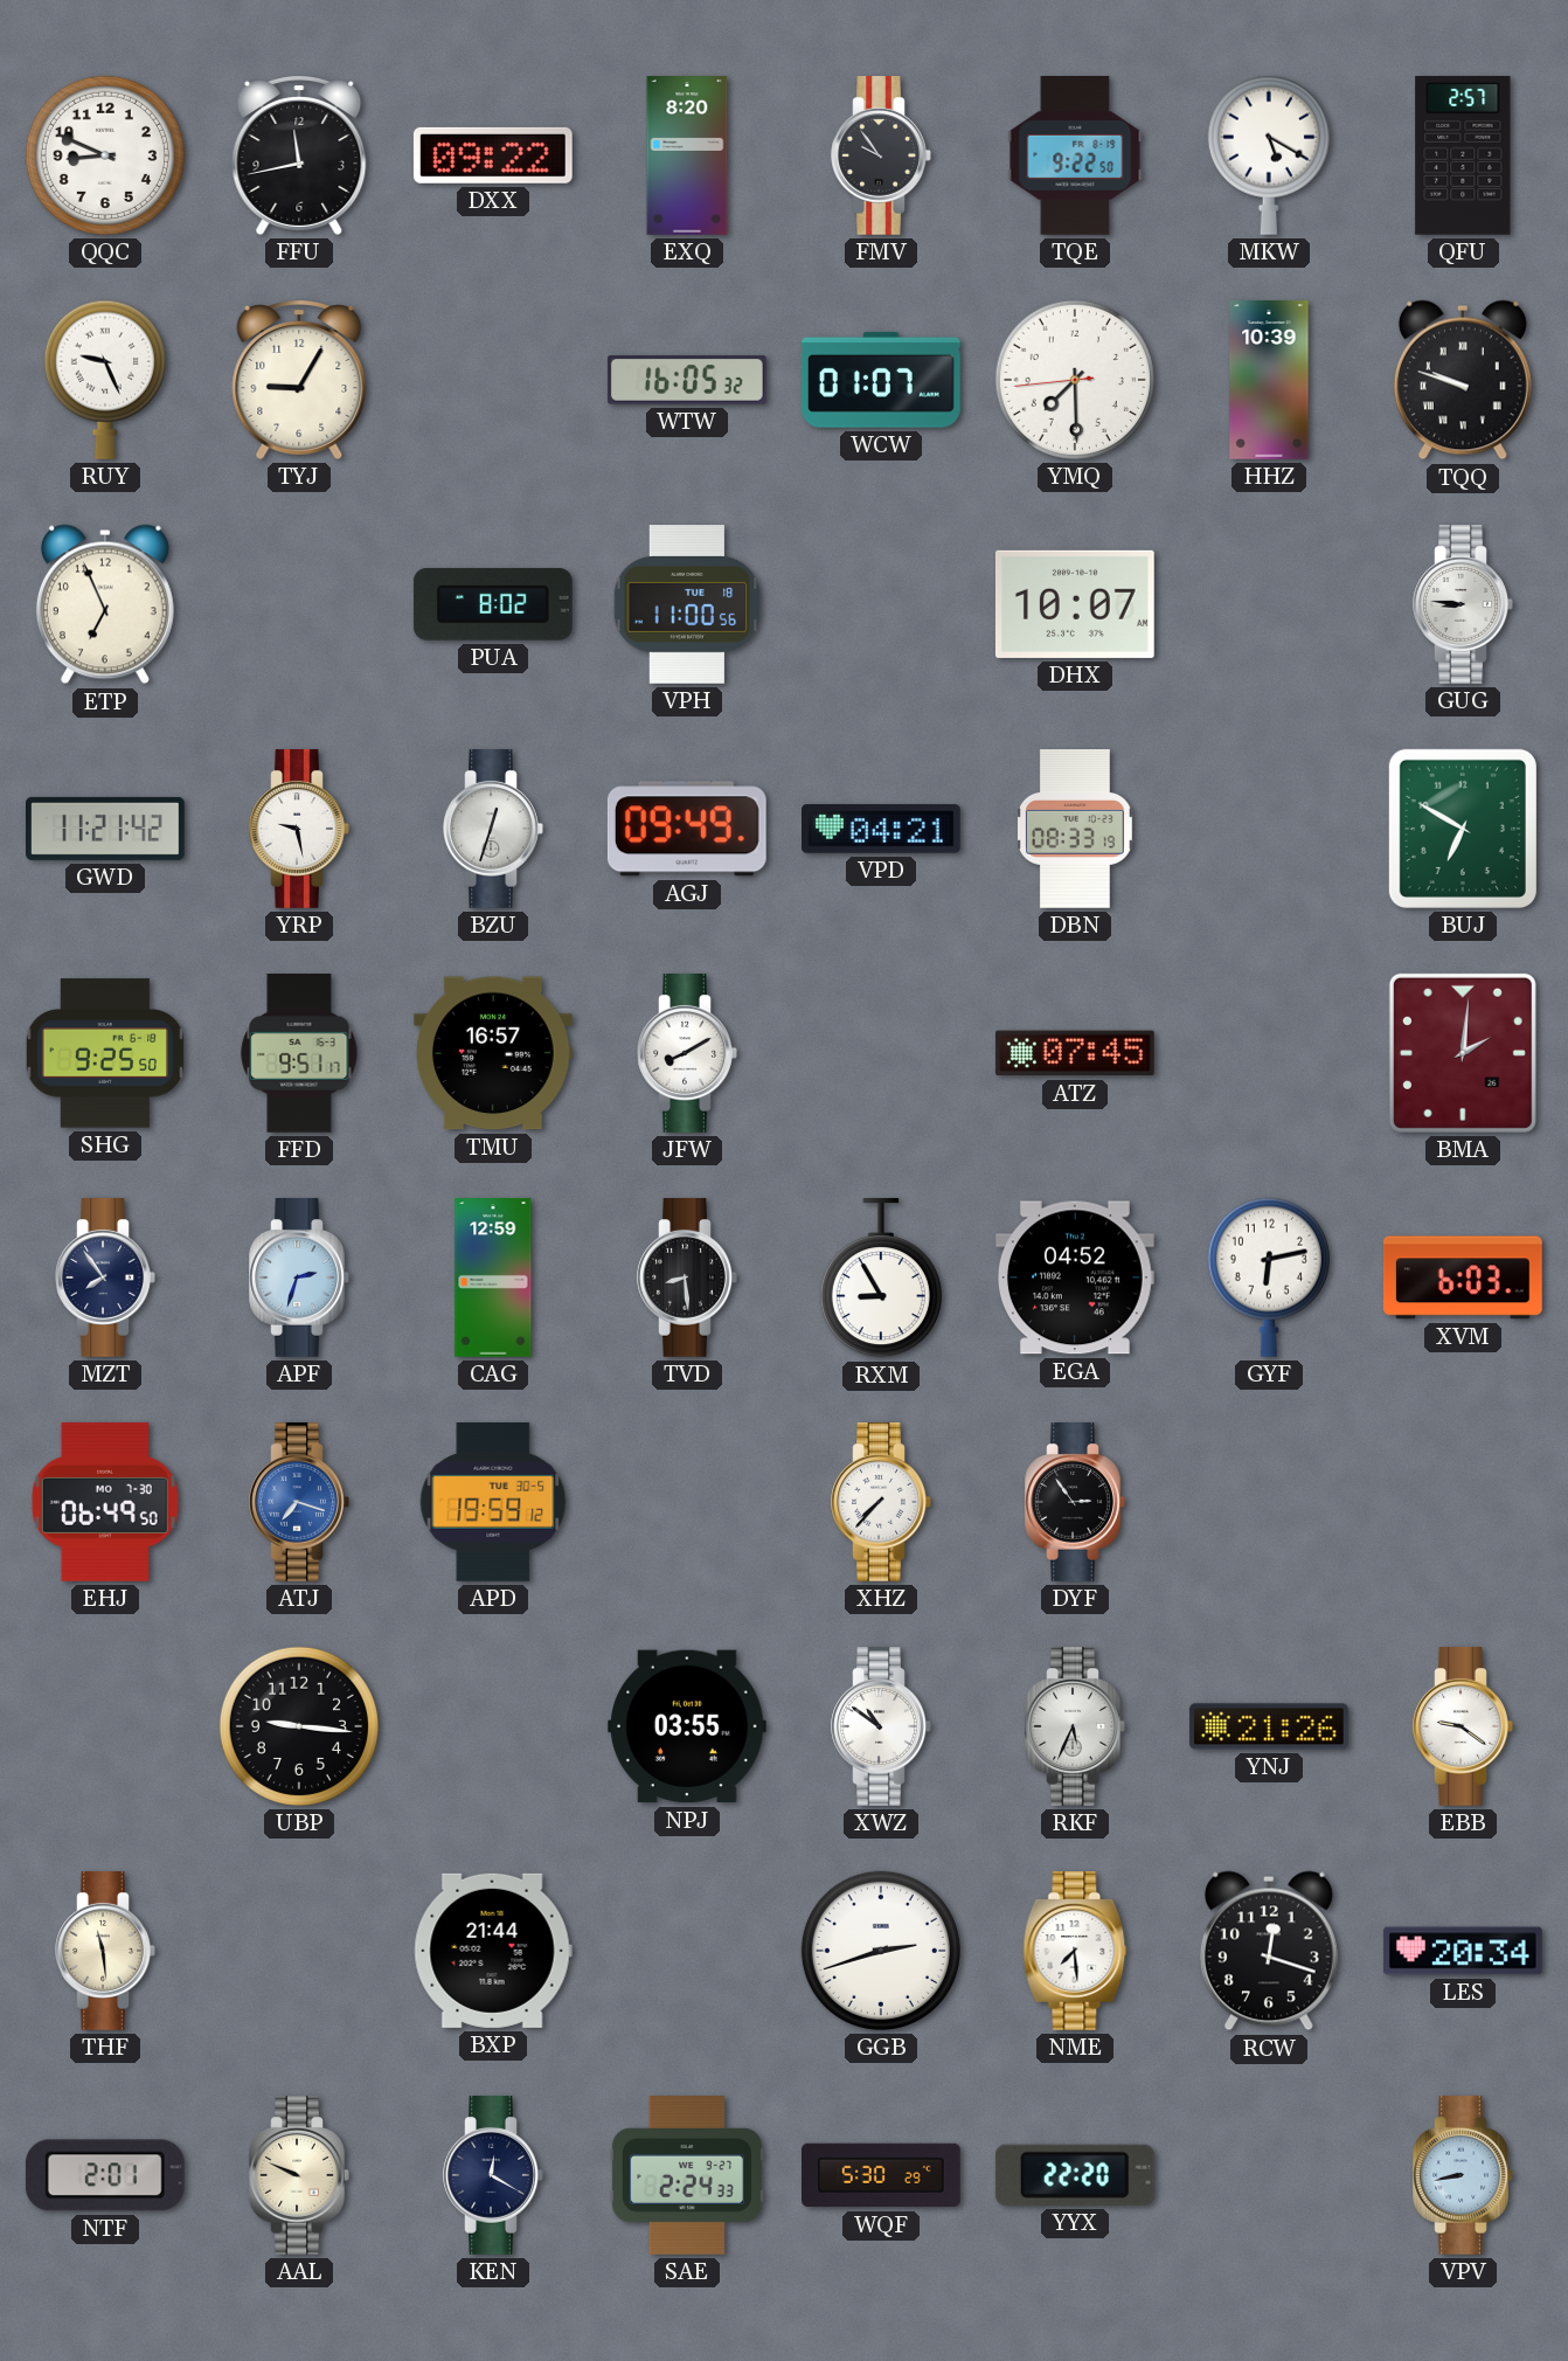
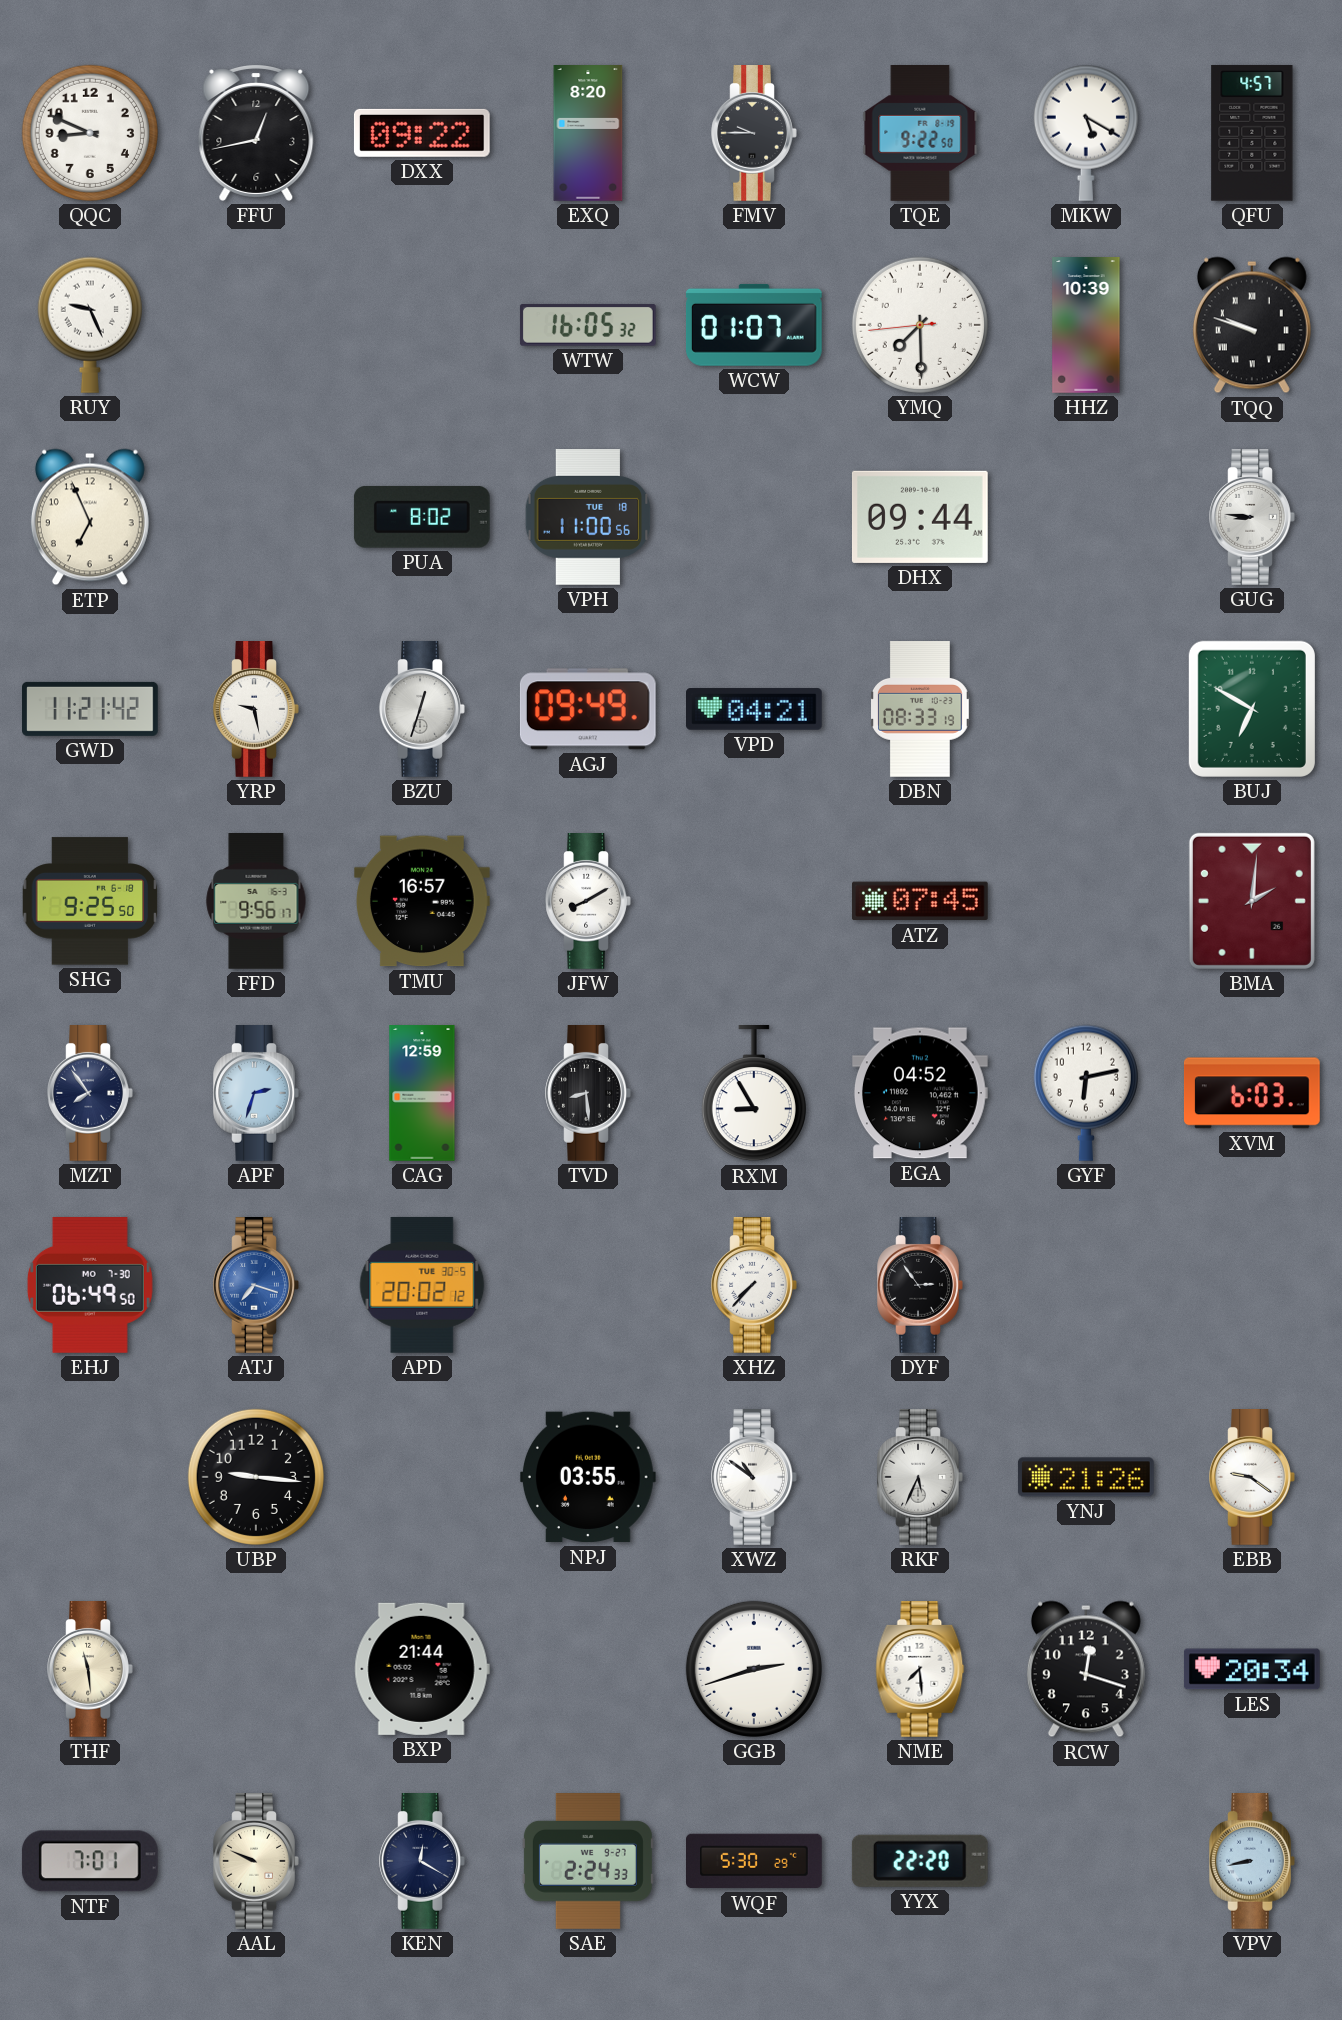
FFU: 11:43 -> 12:43 (256, 133)
FMV: 9:54 -> 9:45 (754, 134)
QFU: 2:57 -> 4:57 (1252, 133)
TYJ: 9:05 -> none (299, 380)
DHX: 10:07 -> 09:44 (920, 517)
FFD: 9:51 -> 9:56 (256, 902)
APD: 19:59 -> 20:02 (422, 1285)
NTF: 2:01 -> 7:01 (90, 1861)
